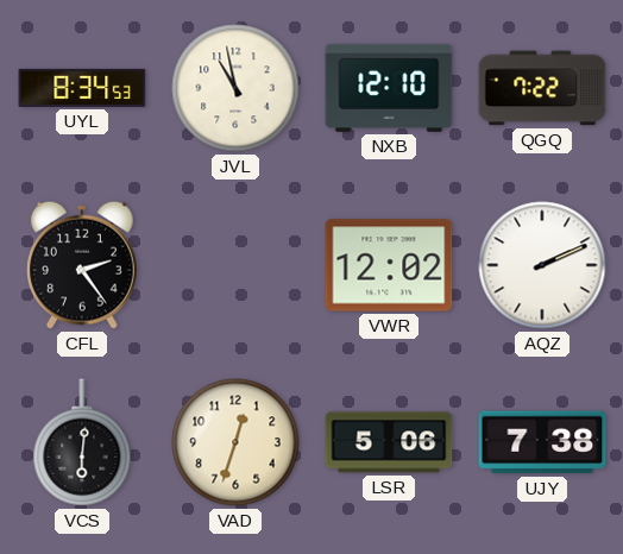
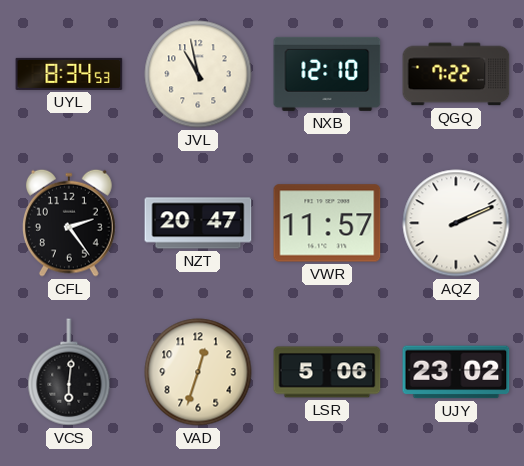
NZT: none -> 20:47 (198, 223)
VWR: 12:02 -> 11:57 (327, 223)
UJY: 7:38 -> 23:02 (456, 372)
